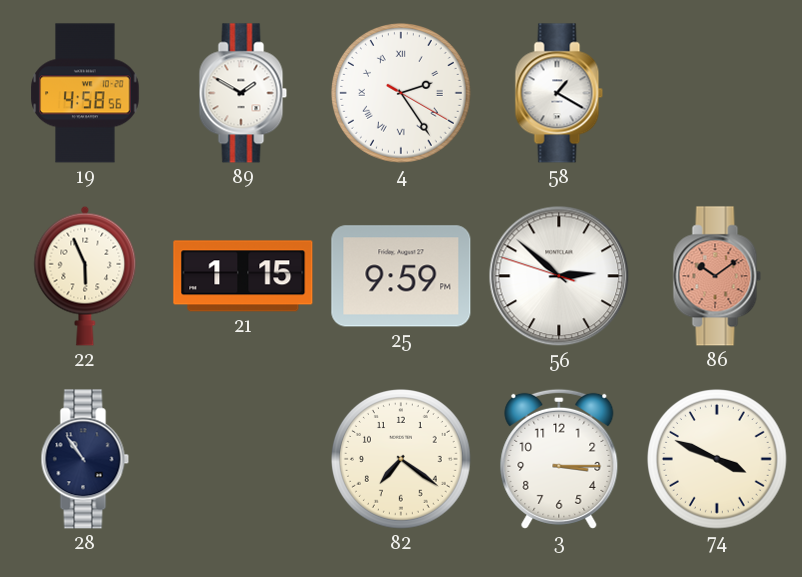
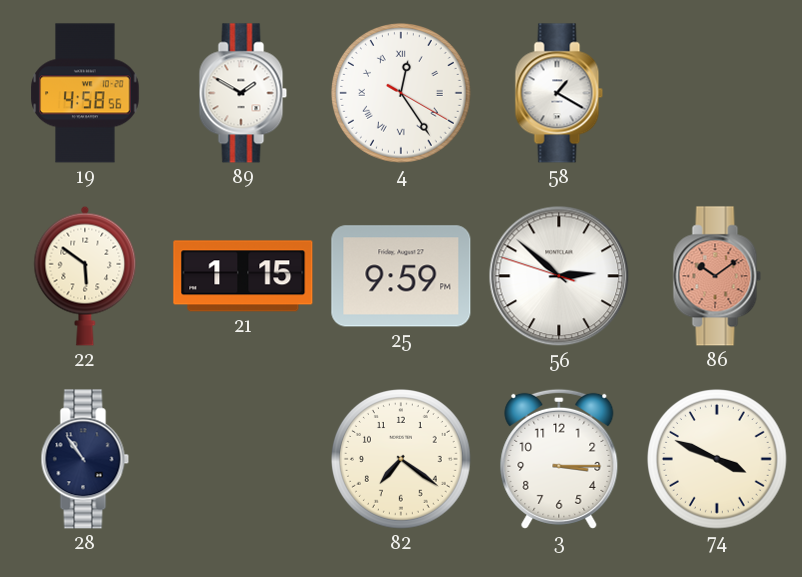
4: 2:24 -> 12:24 (402, 94)
22: 5:56 -> 5:51 (85, 276)
